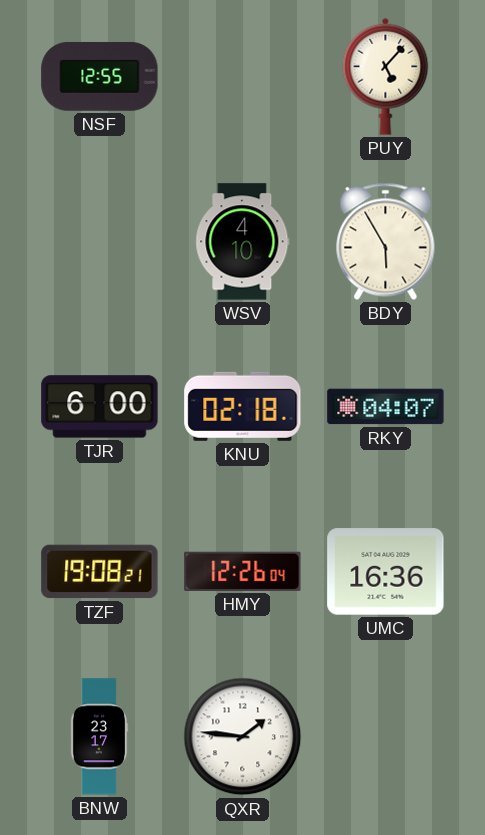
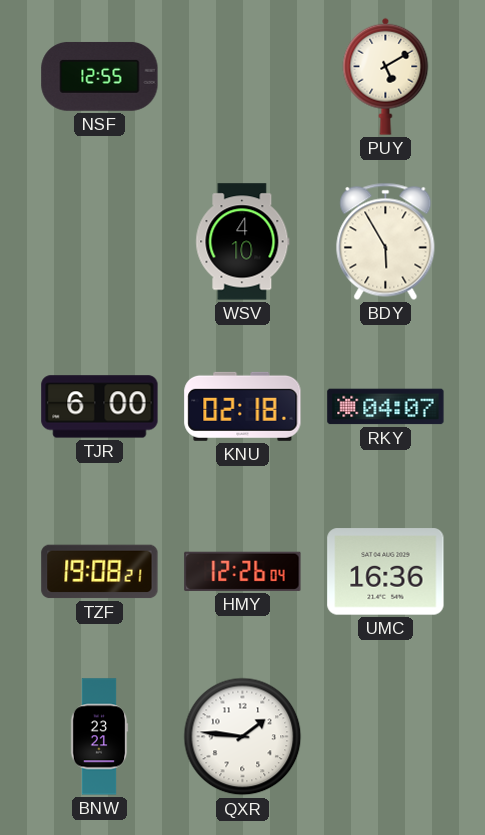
PUY: 5:07 -> 5:10 (386, 76)
BNW: 23:17 -> 23:21 (99, 737)
